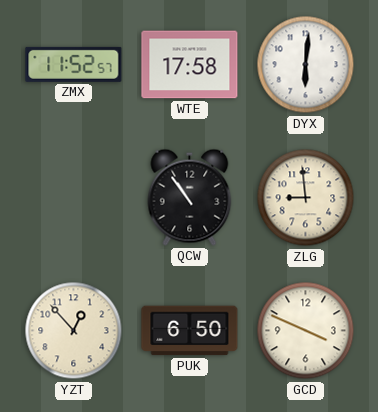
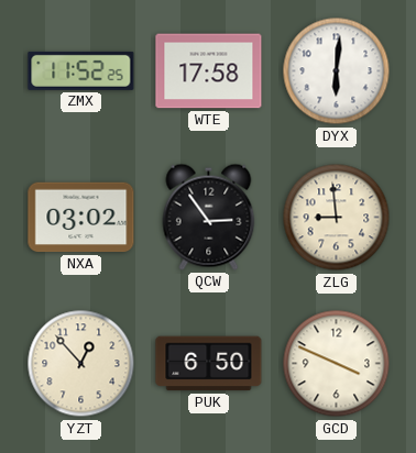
ZMX: 11:52:57 -> 11:52:25 (81, 70)
NXA: none -> 03:02 (81, 218)
QCW: 10:54 -> 2:54 (209, 217)
